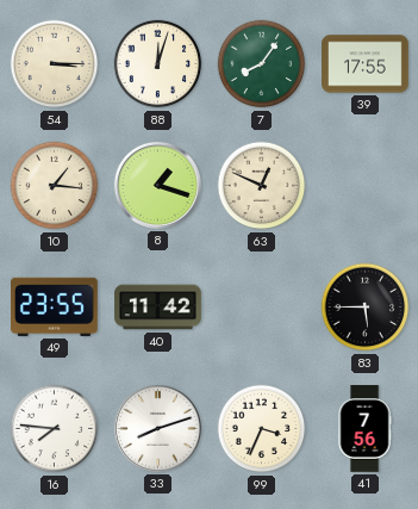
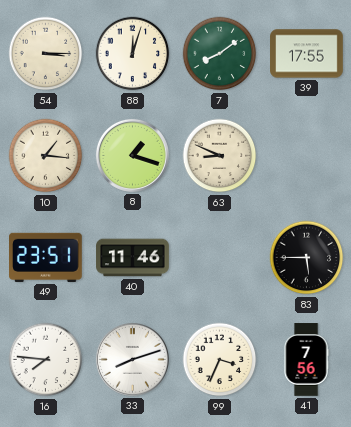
7: 8:06 -> 8:09 (220, 54)
63: 12:49 -> 8:49 (220, 156)
49: 23:55 -> 23:51 (46, 257)
40: 11:42 -> 11:46 (133, 258)
